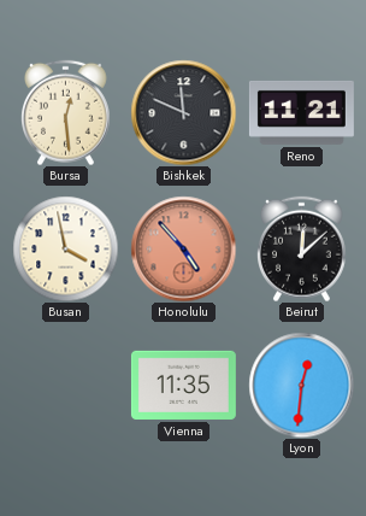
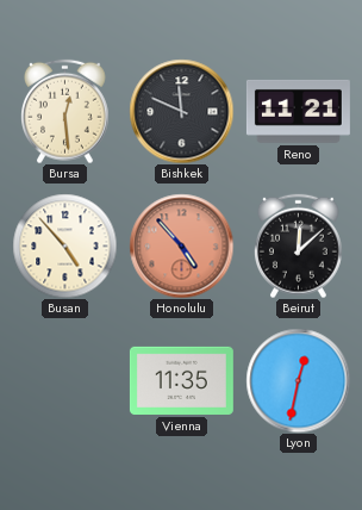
Busan: 3:58 -> 4:53 (64, 245)
Lyon: 12:31 -> 12:32 (298, 380)
